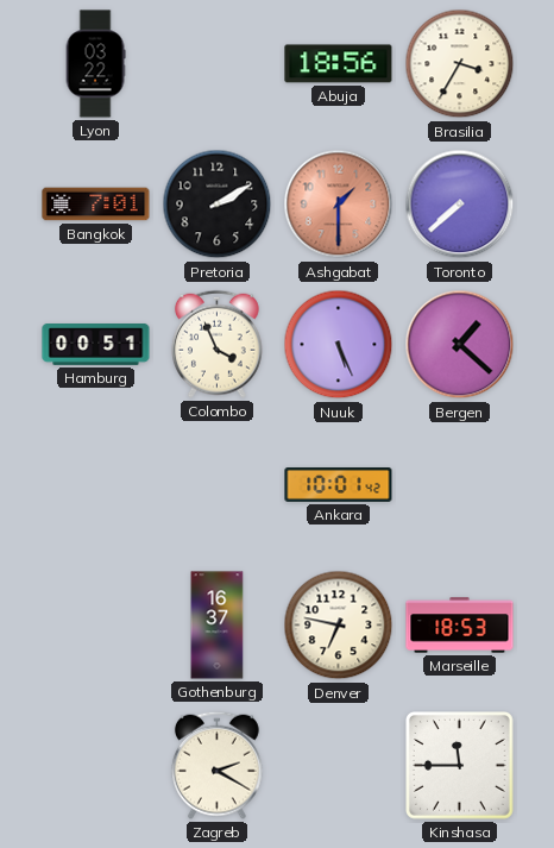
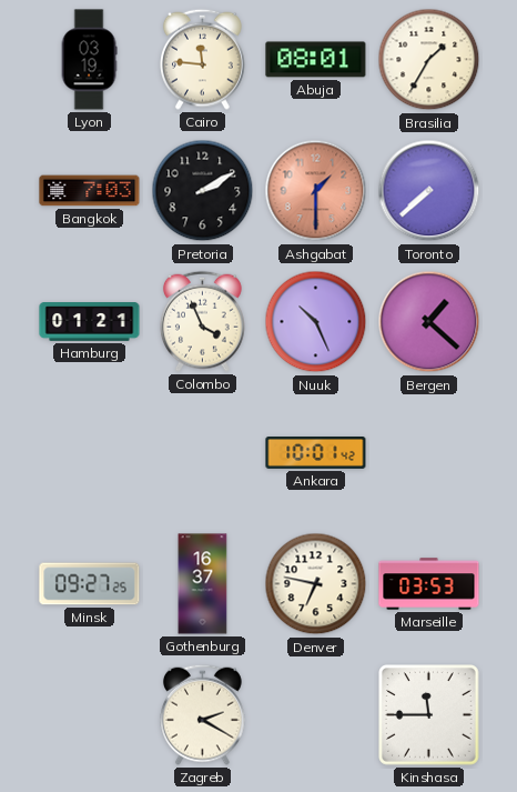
Lyon: 03:22 -> 03:19 (89, 60)
Cairo: none -> 11:46 (203, 59)
Abuja: 18:56 -> 08:01 (316, 60)
Brasilia: 3:35 -> 1:35 (429, 60)
Bangkok: 7:01 -> 7:03 (90, 191)
Hamburg: 00:51 -> 01:21 (90, 322)
Nuuk: 5:26 -> 10:26 (316, 322)
Minsk: none -> 09:27 (90, 584)
Marseille: 18:53 -> 03:53 (429, 584)
